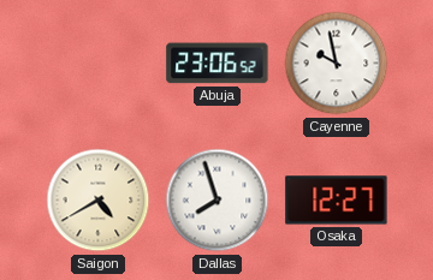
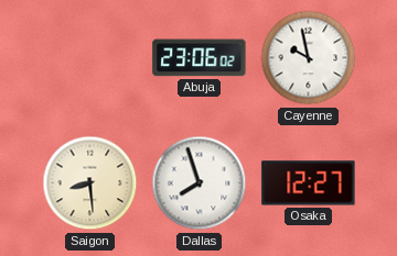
Abuja: 23:06:52 -> 23:06:02 (200, 58)
Saigon: 4:40 -> 8:29 (90, 183)
